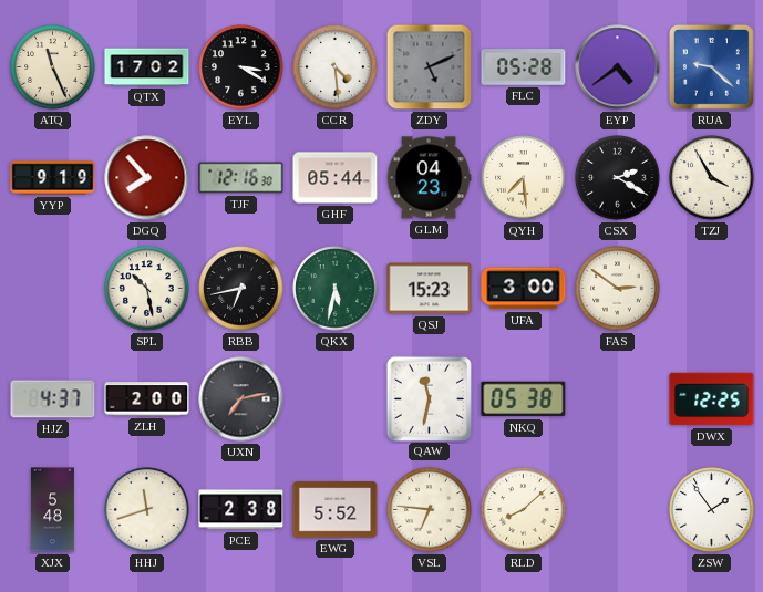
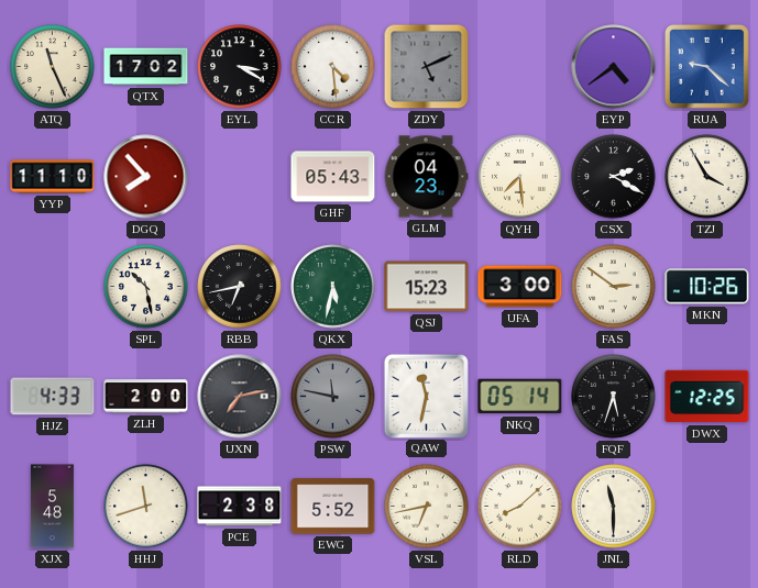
FLC: 05:28 -> none (524, 67)
YYP: 9:19 -> 11:10 (53, 177)
TJF: 12:16 -> none (241, 178)
GHF: 05:44 -> 05:43 (333, 177)
MKN: none -> 10:26 (707, 287)
HJZ: 4:37 -> 4:33 (53, 397)
PSW: none -> 11:47 (333, 397)
NKQ: 05:38 -> 05:14 (520, 397)
FQF: none -> 5:33 (614, 397)
VSL: 6:46 -> 6:43 (427, 507)
JNL: none -> 11:30 (614, 507)
ZSW: 1:54 -> none (712, 510)
